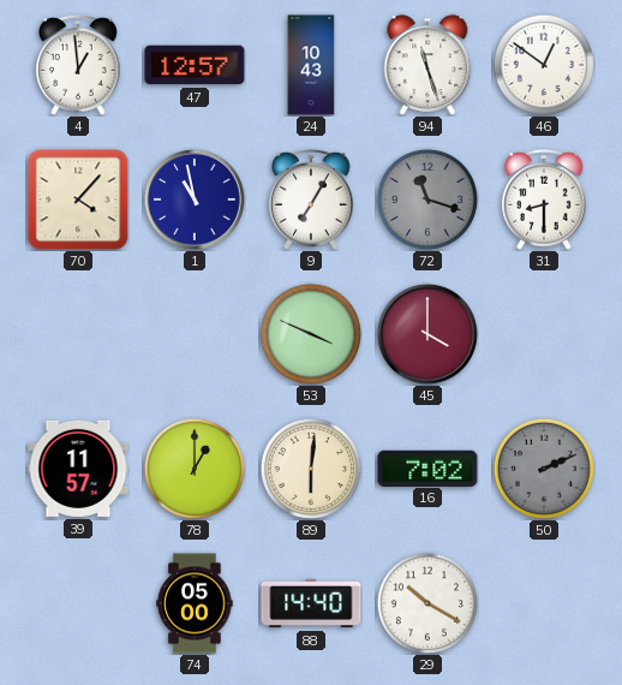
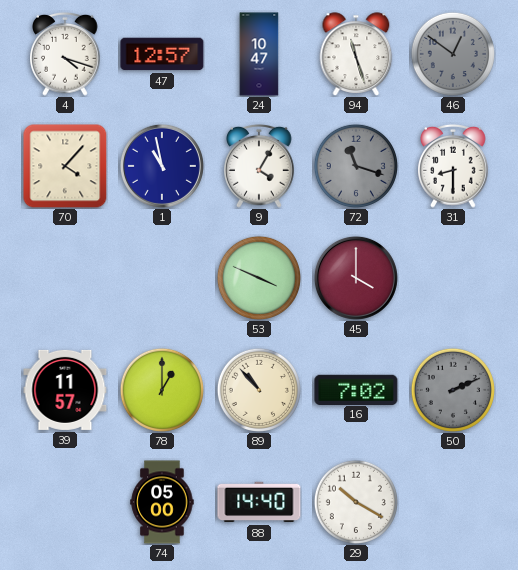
4: 12:59 -> 4:18 (65, 54)
24: 10:43 -> 10:47 (259, 54)
46 dial: white -> grey (453, 54)
9: 7:05 -> 4:05 (259, 166)
89: 6:01 -> 10:53 (259, 390)
